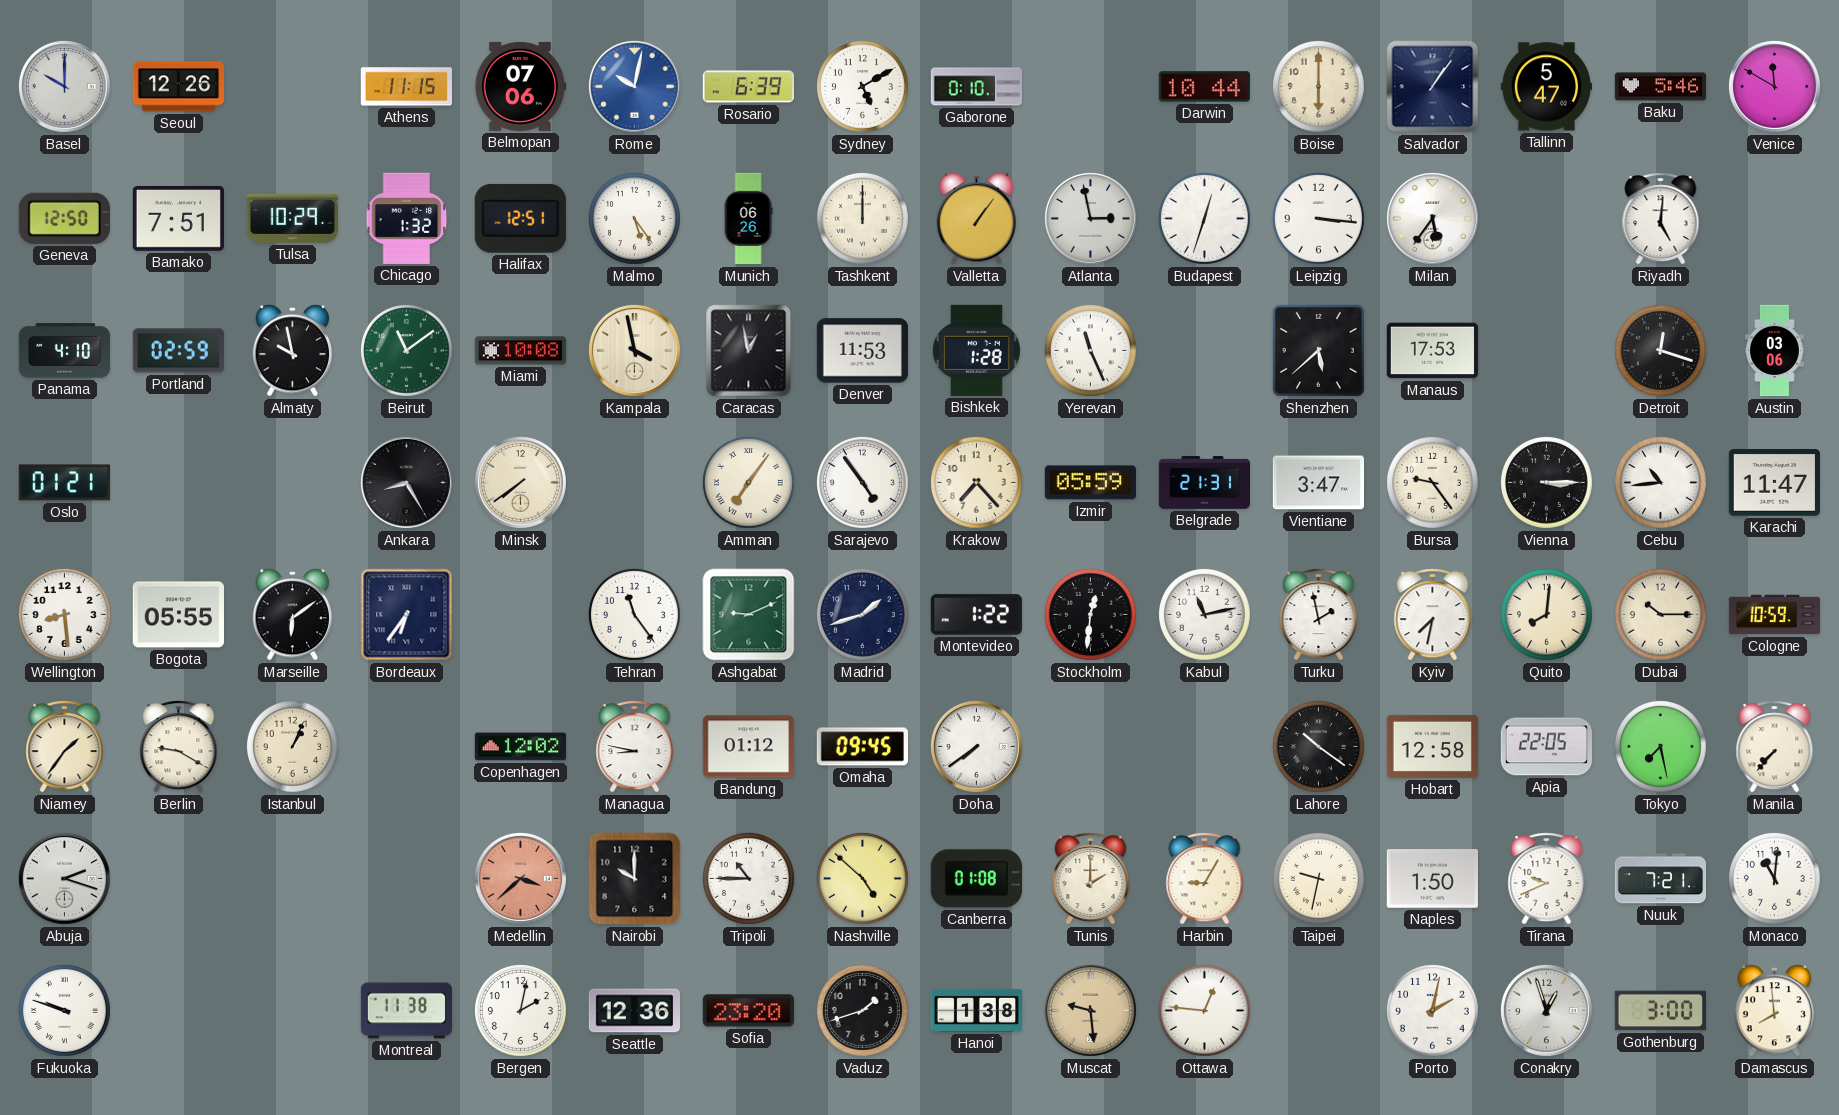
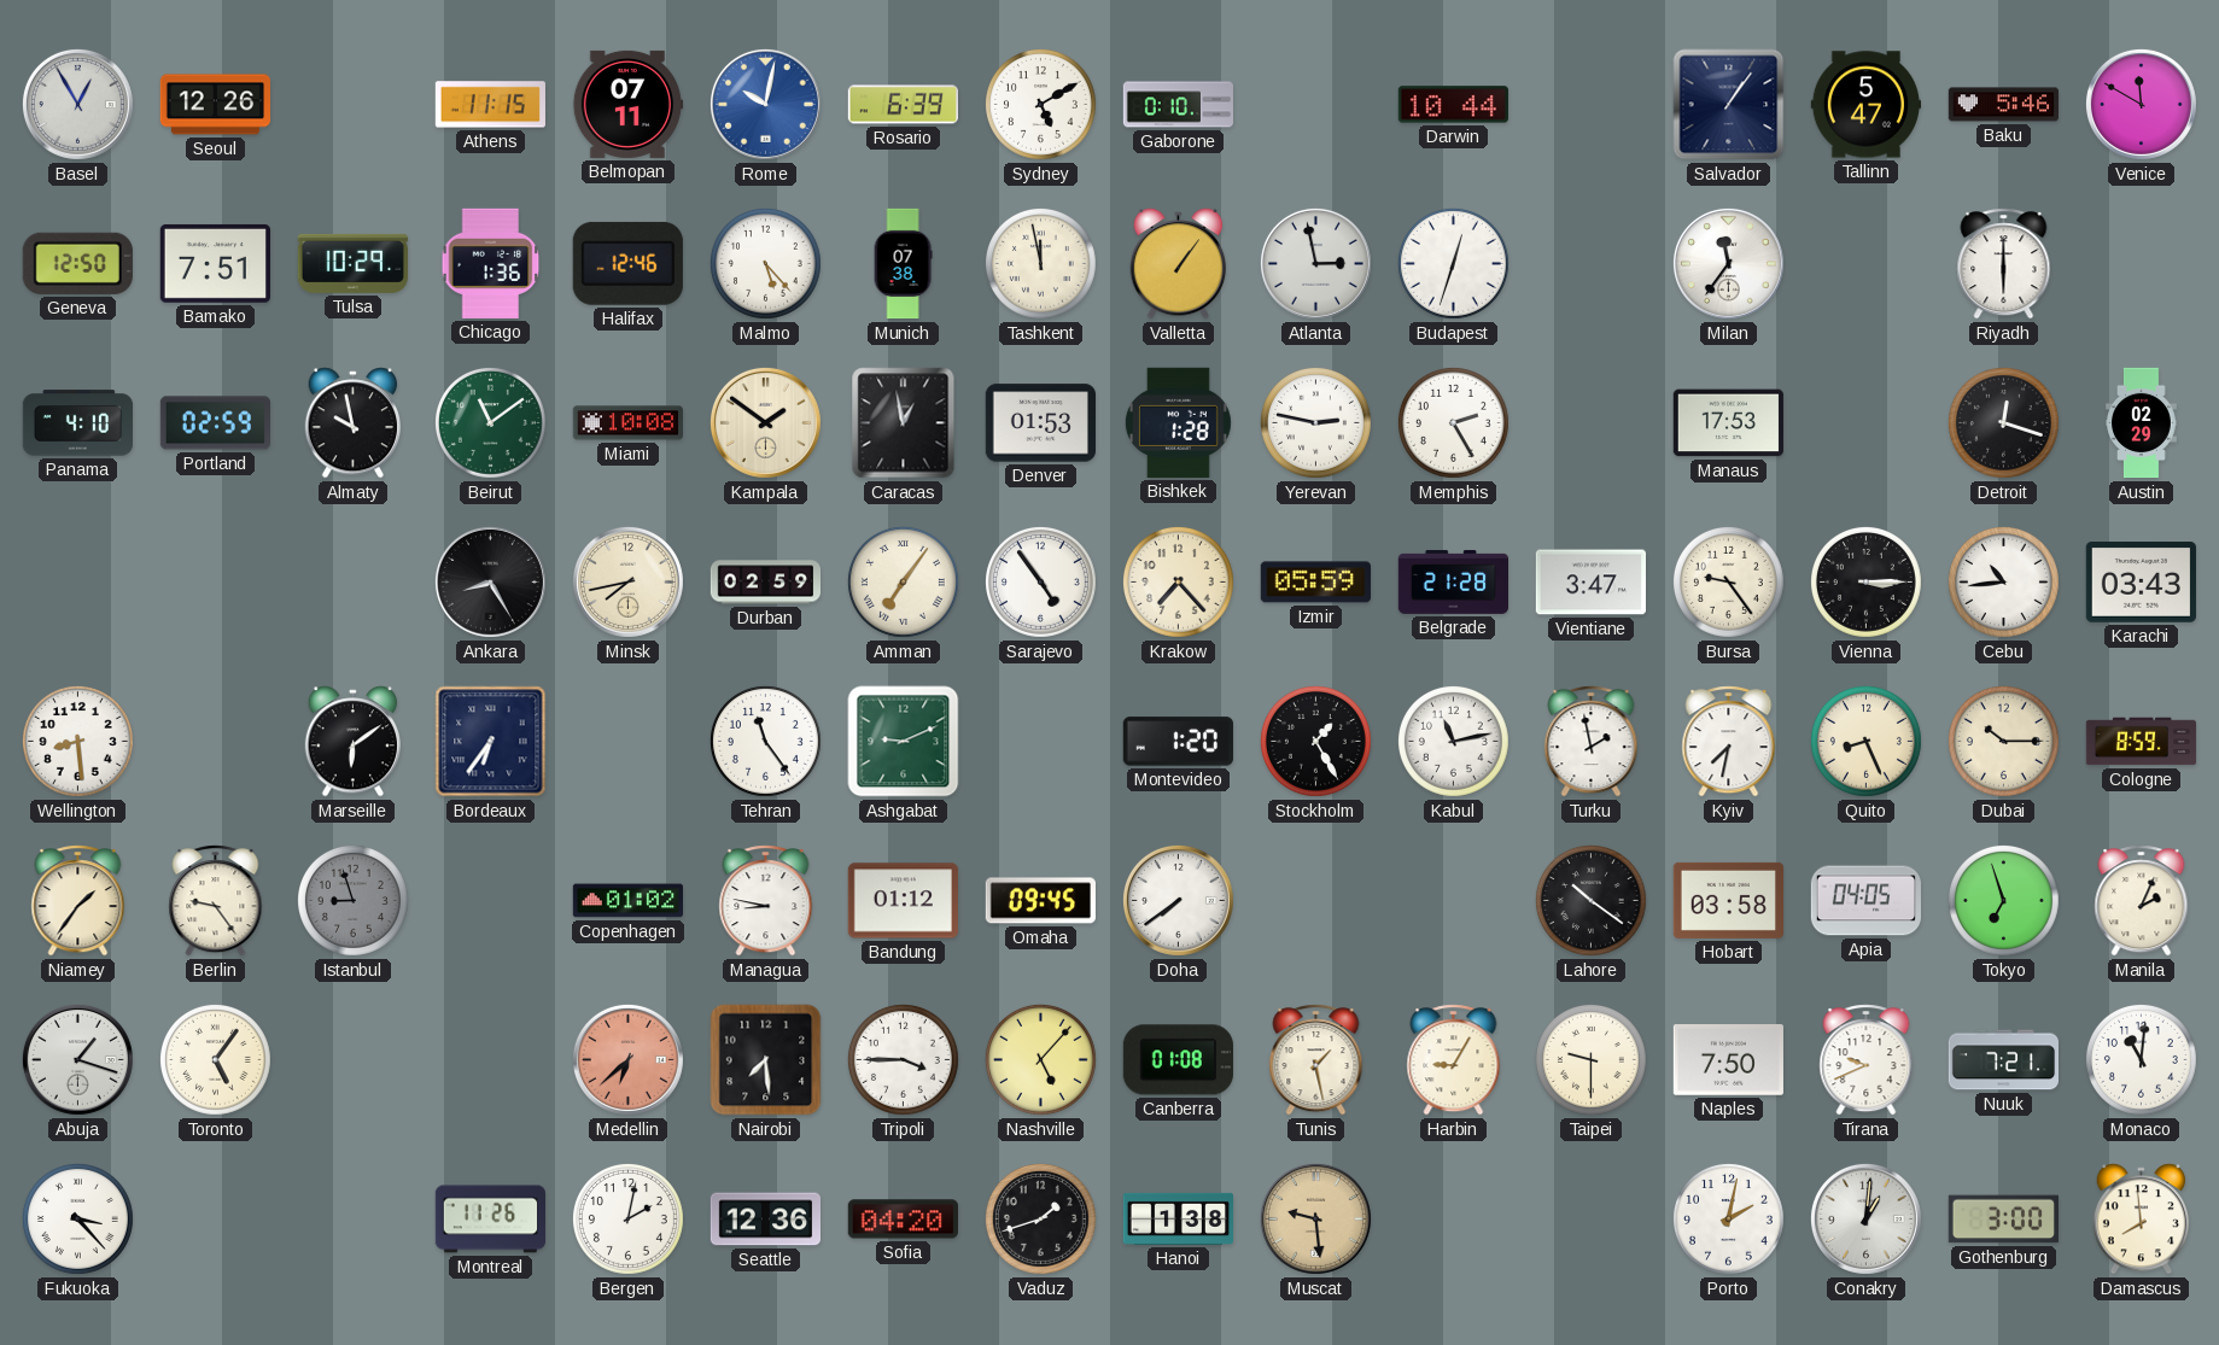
Basel: 10:00 -> 12:55 (77, 104)
Belmopan: 07:06 -> 07:11 (626, 104)
Boise: 6:00 -> none (1318, 86)
Chicago: 1:32 -> 1:36 (491, 263)
Halifax: 12:51 -> 12:46 (627, 263)
Malmo: 5:24 -> 5:23 (765, 263)
Munich: 06:26 -> 07:38 (903, 264)
Tashkent: 12:00 -> 11:58 (1040, 263)
Leipzig: 3:16 -> none (1318, 218)
Milan: 5:36 -> 11:36 (1728, 263)
Riyadh: 5:01 -> 6:00 (2004, 264)
Kampala: 3:58 -> 1:51 (765, 422)
Denver: 11:53 -> 01:53 (1040, 423)
Yerevan: 11:26 -> 2:47 (1315, 422)
Memphis: none -> 2:25 (1453, 422)
Shenzhen: 5:38 -> none (1318, 350)
Austin: 03:06 -> 02:29 (2142, 423)
Oslo: 01:21 -> none (64, 483)
Minsk: 7:39 -> 7:43 (627, 581)
Durban: none -> 02:59 (765, 583)
Belgrade: 21:31 -> 21:28 (1453, 581)
Karachi: 11:47 -> 03:43 (2141, 583)
Bogota: 05:55 -> none (178, 615)
Madrid: 1:42 -> none (862, 614)
Montevideo: 1:22 -> 1:20 (1178, 742)
Stockholm: 12:31 -> 1:25 (1315, 741)
Quito: 8:01 -> 8:26 (1865, 741)
Cologne: 10:59 -> 8:59 (2142, 742)
Berlin: 9:20 -> 9:24 (216, 901)
Istanbul: 1:04 -> 8:57 (352, 900)
Istanbul dial: cream -> grey (352, 900)
Copenhagen: 12:02 -> 01:02 (627, 901)
Hobart: 12:58 -> 03:58 (1728, 900)
Apia: 22:05 -> 04:05 (1865, 901)
Tokyo: 7:28 -> 6:57 (2003, 900)
Manila: 7:37 -> 2:04 (2142, 901)
Abuja: 2:18 -> 1:18 (77, 1059)
Toronto: none -> 5:06 (215, 1059)
Medellin: 3:38 -> 6:38 (627, 1059)
Nairobi: 10:00 -> 7:29 (766, 1060)
Tripoli: 10:45 -> 3:45 (903, 1059)
Nashville: 4:52 -> 5:07 (1040, 1059)
Tunis: 2:00 -> 1:28 (1316, 1060)
Taipei: 9:32 -> 9:30 (1590, 1059)
Naples: 1:50 -> 7:50 (1728, 1060)
Fukuoka: 9:48 -> 3:23 (77, 1218)
Montreal: 11:38 -> 11:26 (490, 1220)
Sofia: 23:20 -> 04:20 (903, 1220)
Ottawa: 12:46 -> none (1204, 1010)
Conakry: 12:57 -> 1:01 (1865, 1218)
